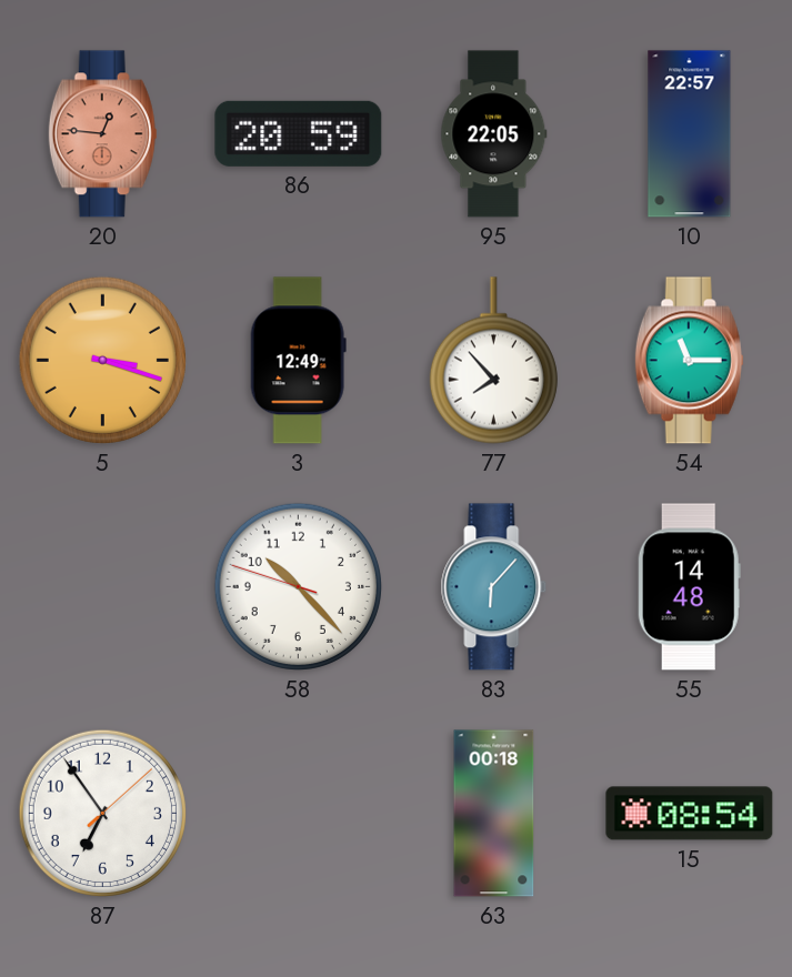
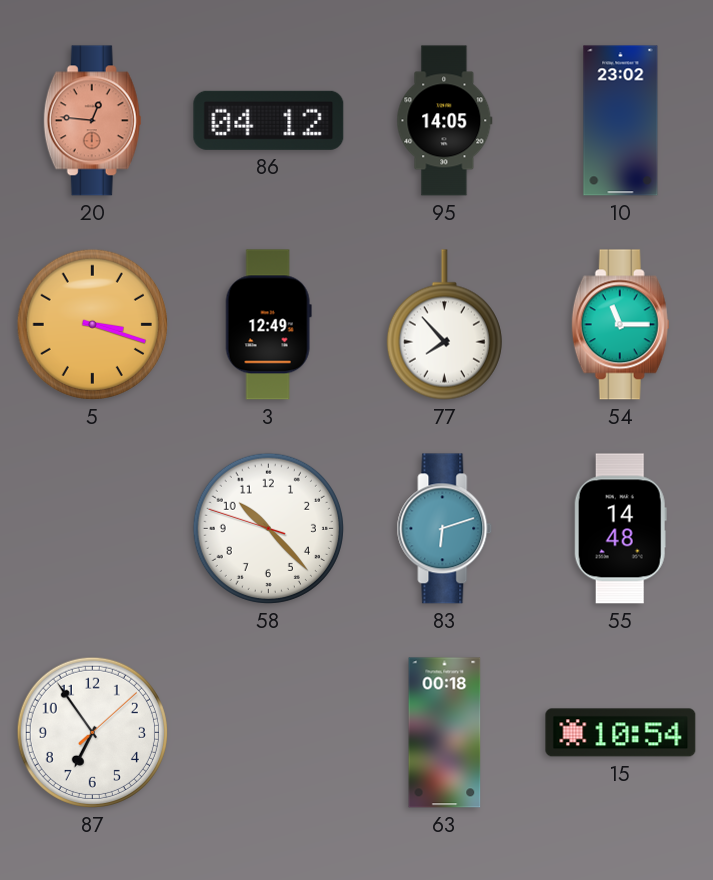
86: 20:59 -> 04:12 (269, 120)
95: 22:05 -> 14:05 (445, 121)
10: 22:57 -> 23:02 (621, 121)
83: 6:07 -> 6:12 (445, 529)
15: 08:54 -> 10:54 (621, 733)
